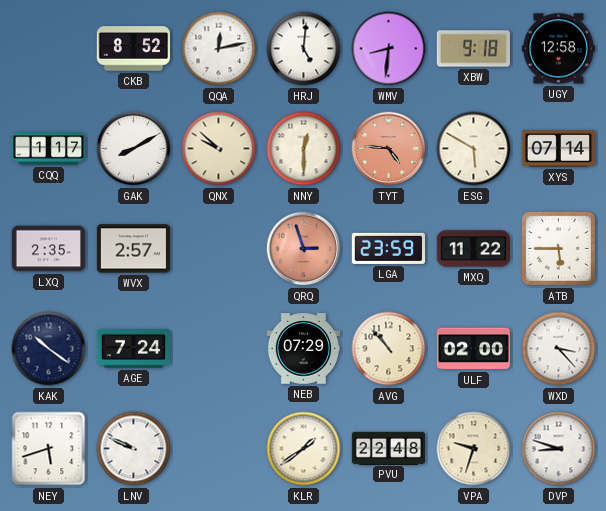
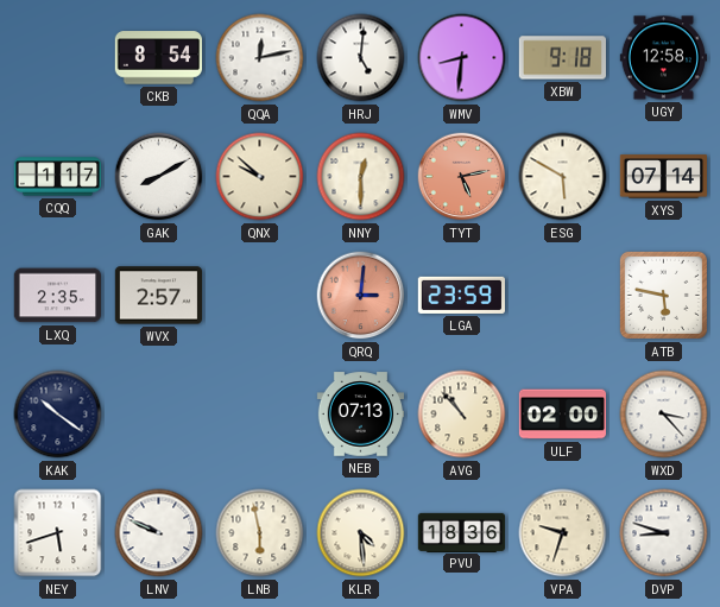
CKB: 8:52 -> 8:54 (158, 58)
TYT: 4:46 -> 5:13 (462, 177)
QRQ: 2:57 -> 3:01 (361, 296)
MXQ: 11:22 -> none (473, 249)
ATB: 5:45 -> 5:47 (663, 295)
AGE: 7:24 -> none (134, 348)
NEB: 07:29 -> 07:13 (360, 415)
LNB: none -> 5:58 (260, 533)
KLR: 1:39 -> 4:29 (361, 533)
PVU: 22:48 -> 18:36 (462, 532)
